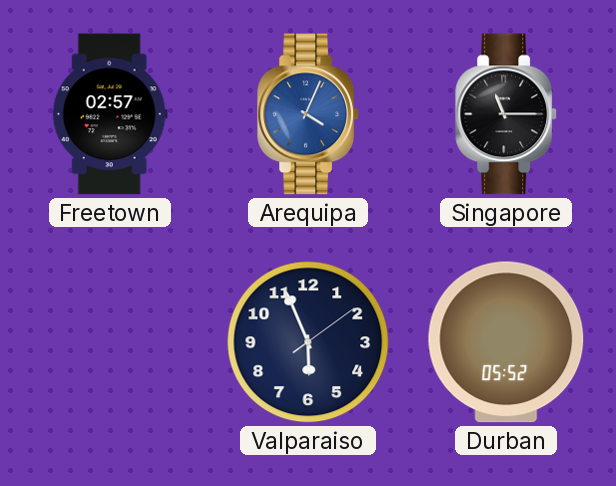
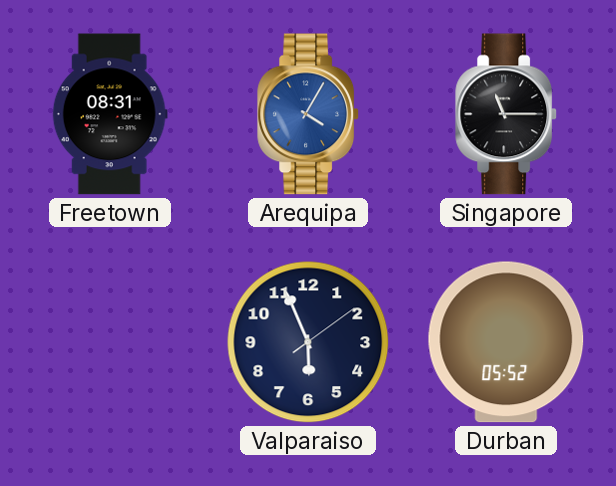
Freetown: 02:57 -> 08:31 (110, 114)
Arequipa: 4:04 -> 4:05 (309, 114)
